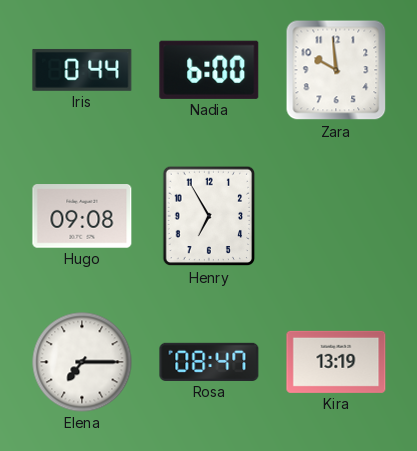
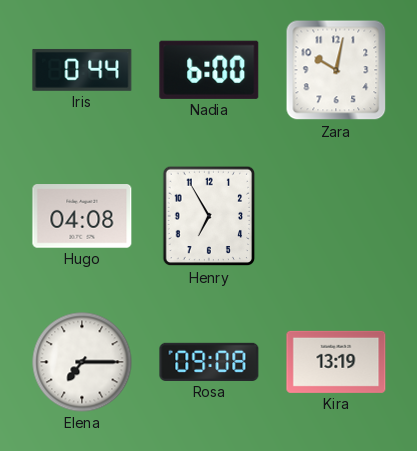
Zara: 9:59 -> 10:02 (336, 70)
Hugo: 09:08 -> 04:08 (82, 216)
Rosa: 08:47 -> 09:08 (209, 362)
